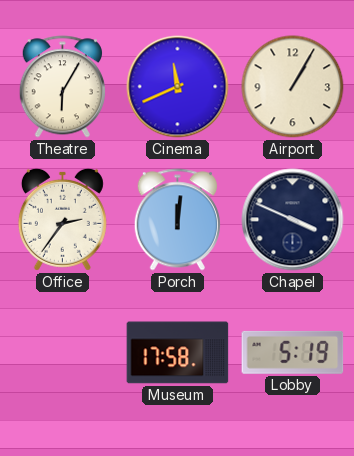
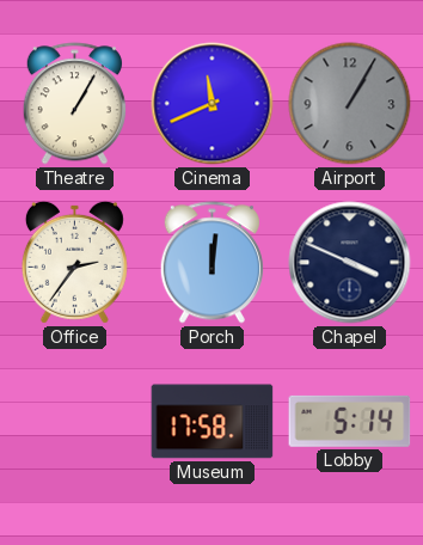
Theatre: 6:05 -> 1:05 (74, 104)
Airport dial: cream -> grey (350, 104)
Lobby: 5:19 -> 5:14 (350, 421)
